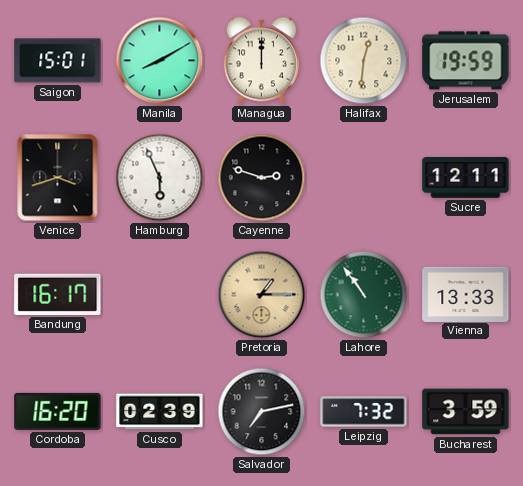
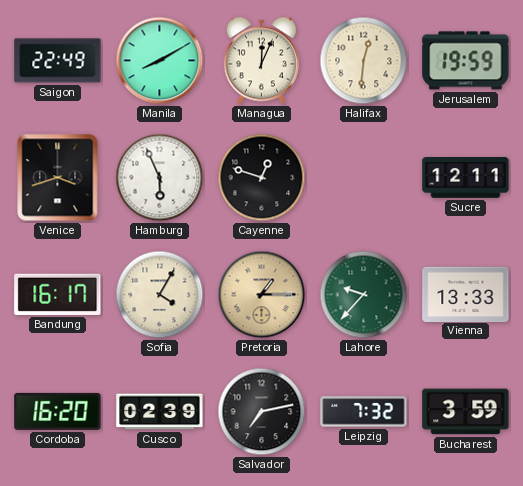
Saigon: 15:01 -> 22:49 (58, 61)
Managua: 12:00 -> 12:04 (261, 61)
Cayenne: 2:48 -> 12:48 (262, 178)
Sofia: none -> 4:05 (160, 295)
Lahore: 10:54 -> 9:37 (364, 295)
